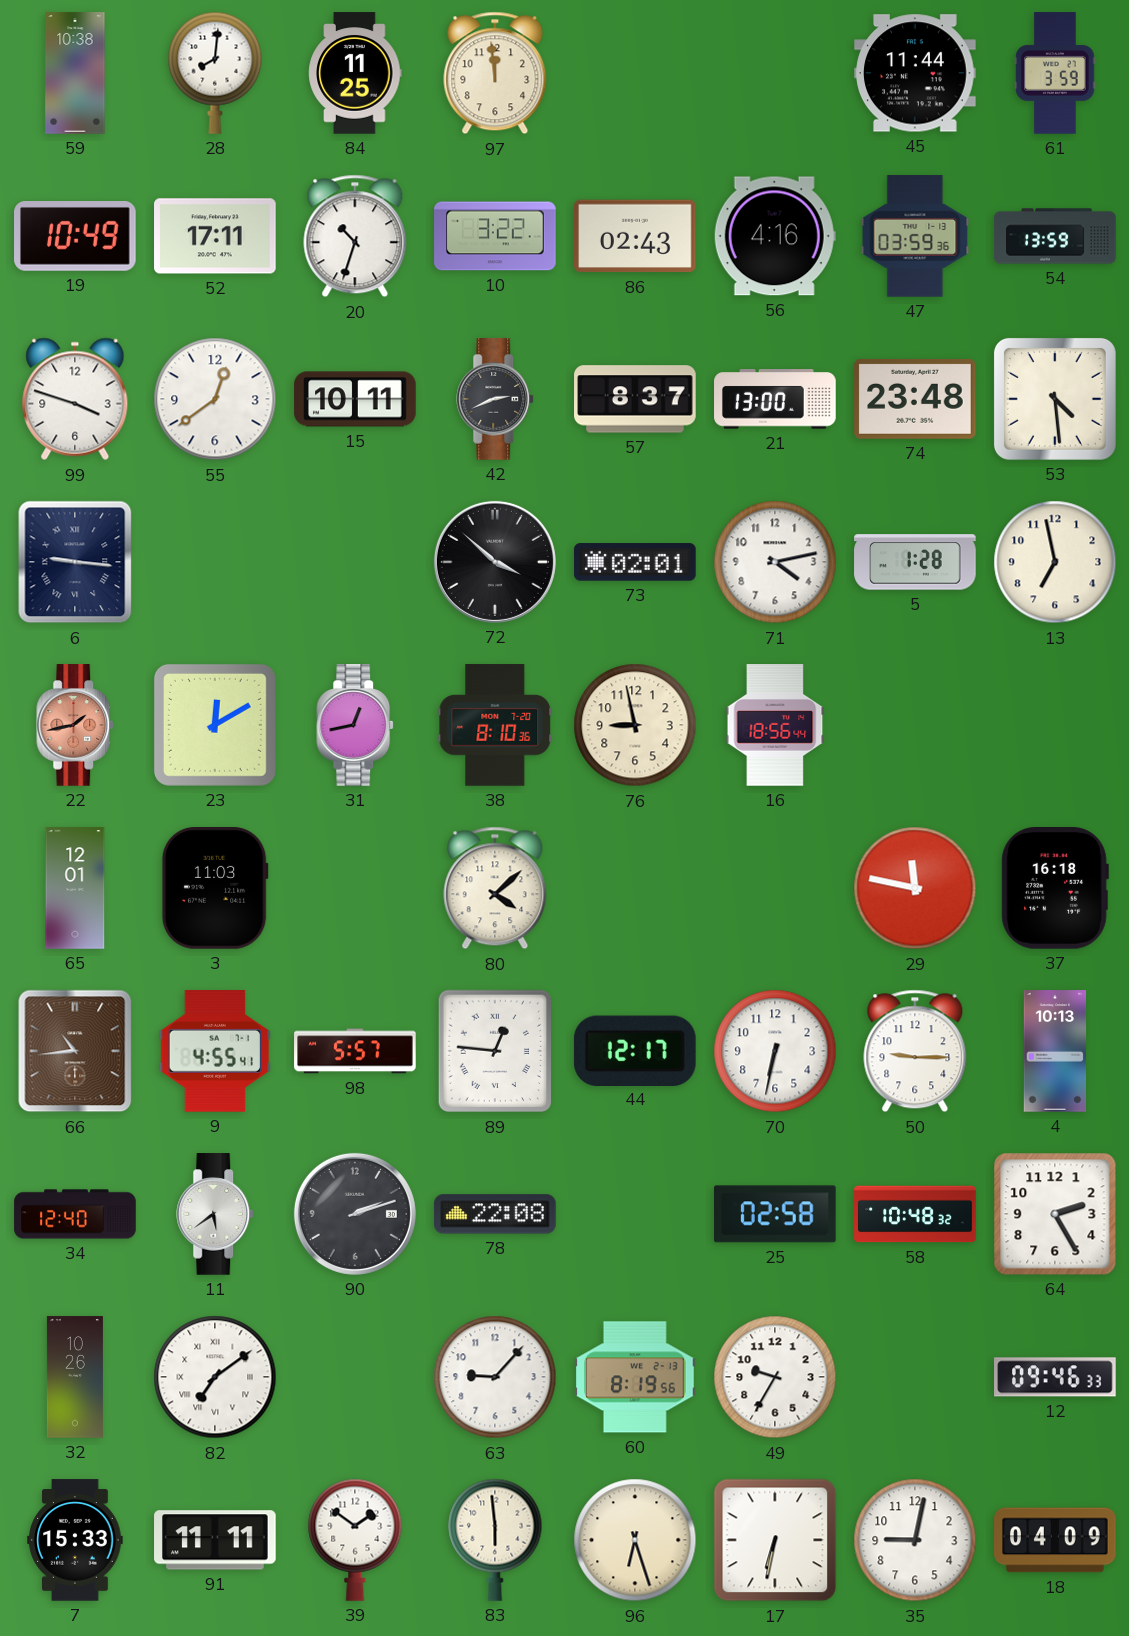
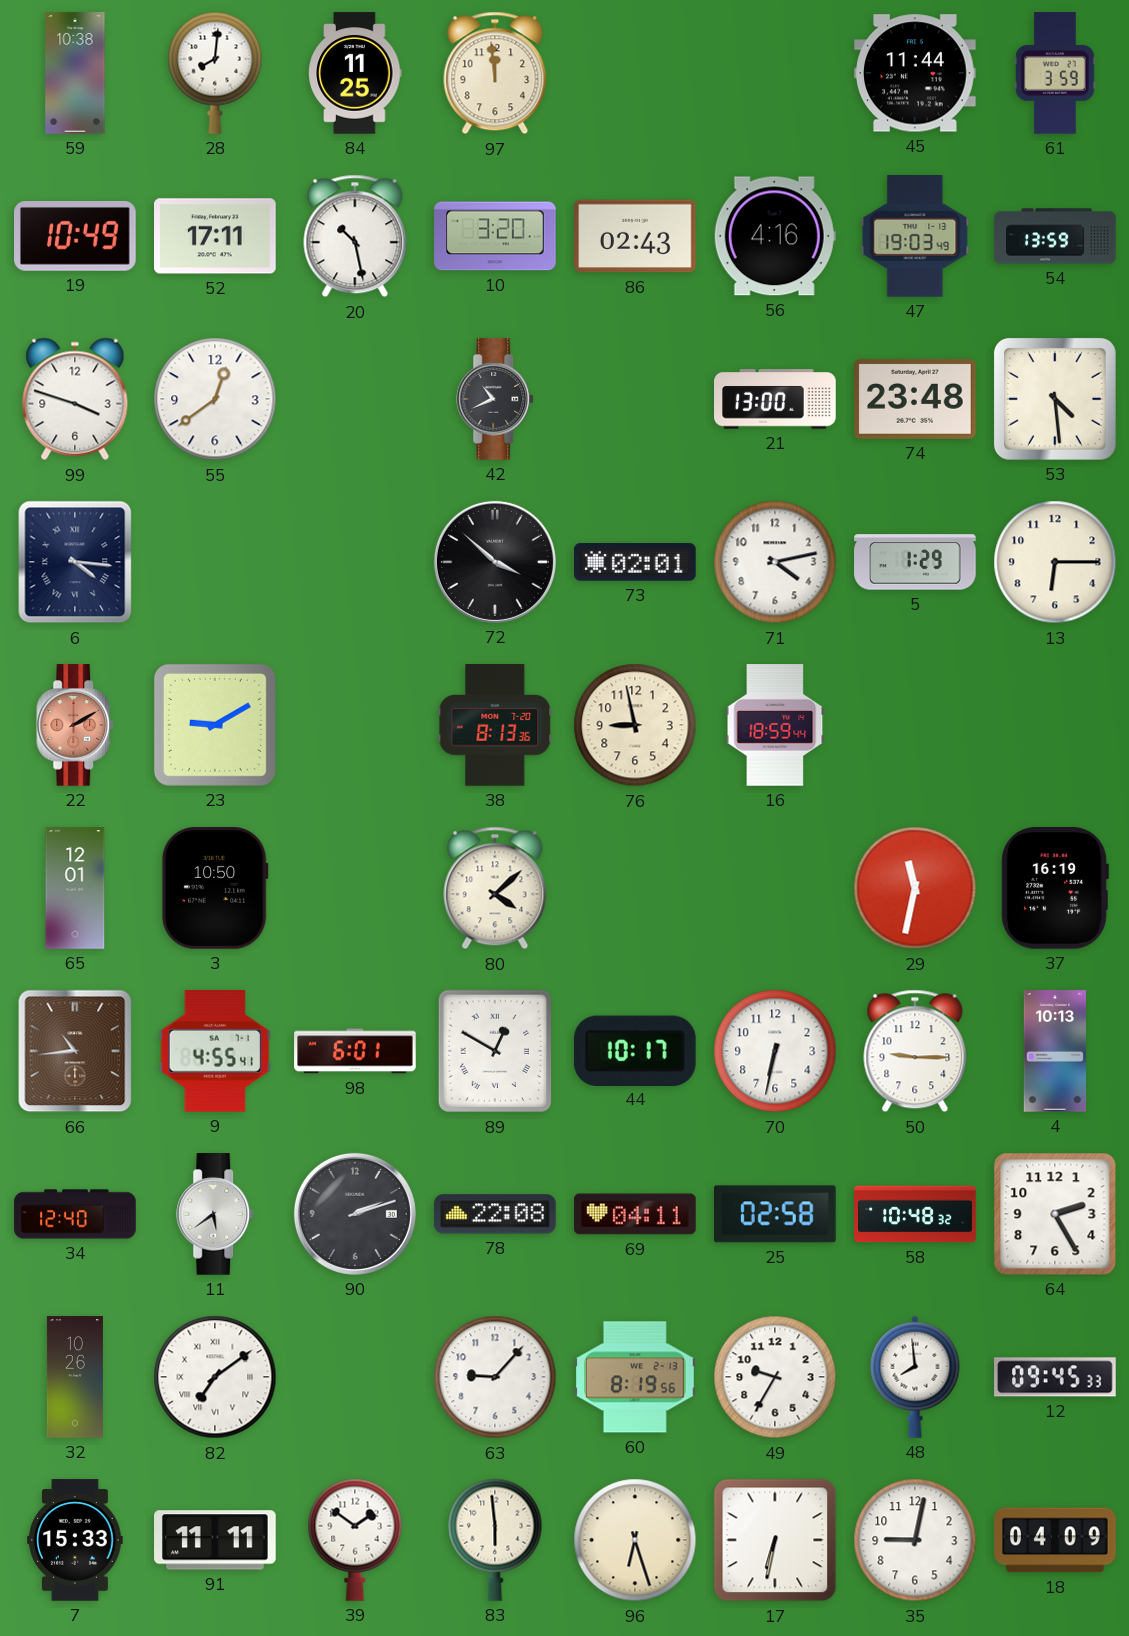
20: 10:33 -> 10:28 (355, 236)
10: 3:22 -> 3:20 (495, 236)
47: 03:59 -> 19:03 (915, 236)
15: 10:11 -> none (355, 399)
42: 2:41 -> 10:41 (496, 399)
57: 8:37 -> none (635, 399)
6: 9:16 -> 4:16 (75, 562)
5: 1:28 -> 1:29 (915, 562)
13: 6:58 -> 6:15 (1055, 562)
22: 1:43 -> 2:10 (76, 725)
23: 12:10 -> 9:10 (215, 725)
31: 12:43 -> none (356, 725)
38: 8:10 -> 8:13 (495, 725)
16: 18:56 -> 18:59 (775, 725)
3: 11:03 -> 10:50 (215, 889)
29: 11:47 -> 11:32 (915, 888)
37: 16:18 -> 16:19 (1055, 889)
98: 5:57 -> 6:01 (355, 1051)
89: 12:46 -> 12:50 (495, 1051)
44: 12:17 -> 10:17 (635, 1050)
69: none -> 04:11 (635, 1214)
48: none -> 7:59 (915, 1377)
12: 09:46 -> 09:45 (1055, 1377)
